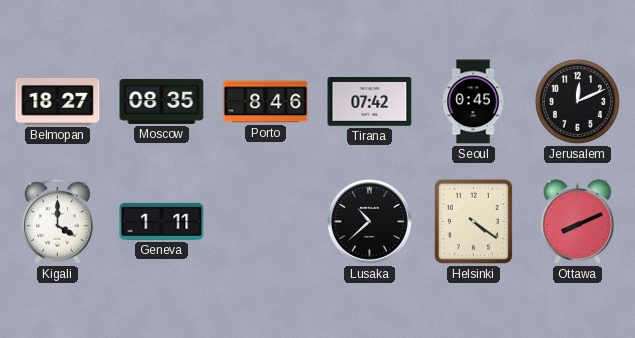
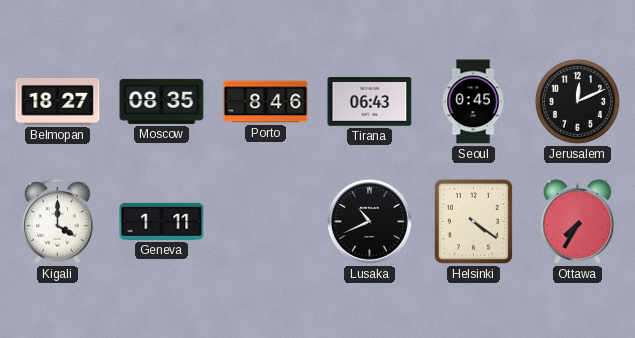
Tirana: 07:42 -> 06:43 (370, 102)
Lusaka: 10:38 -> 10:41 (369, 221)
Ottawa: 8:11 -> 7:35 (578, 222)
